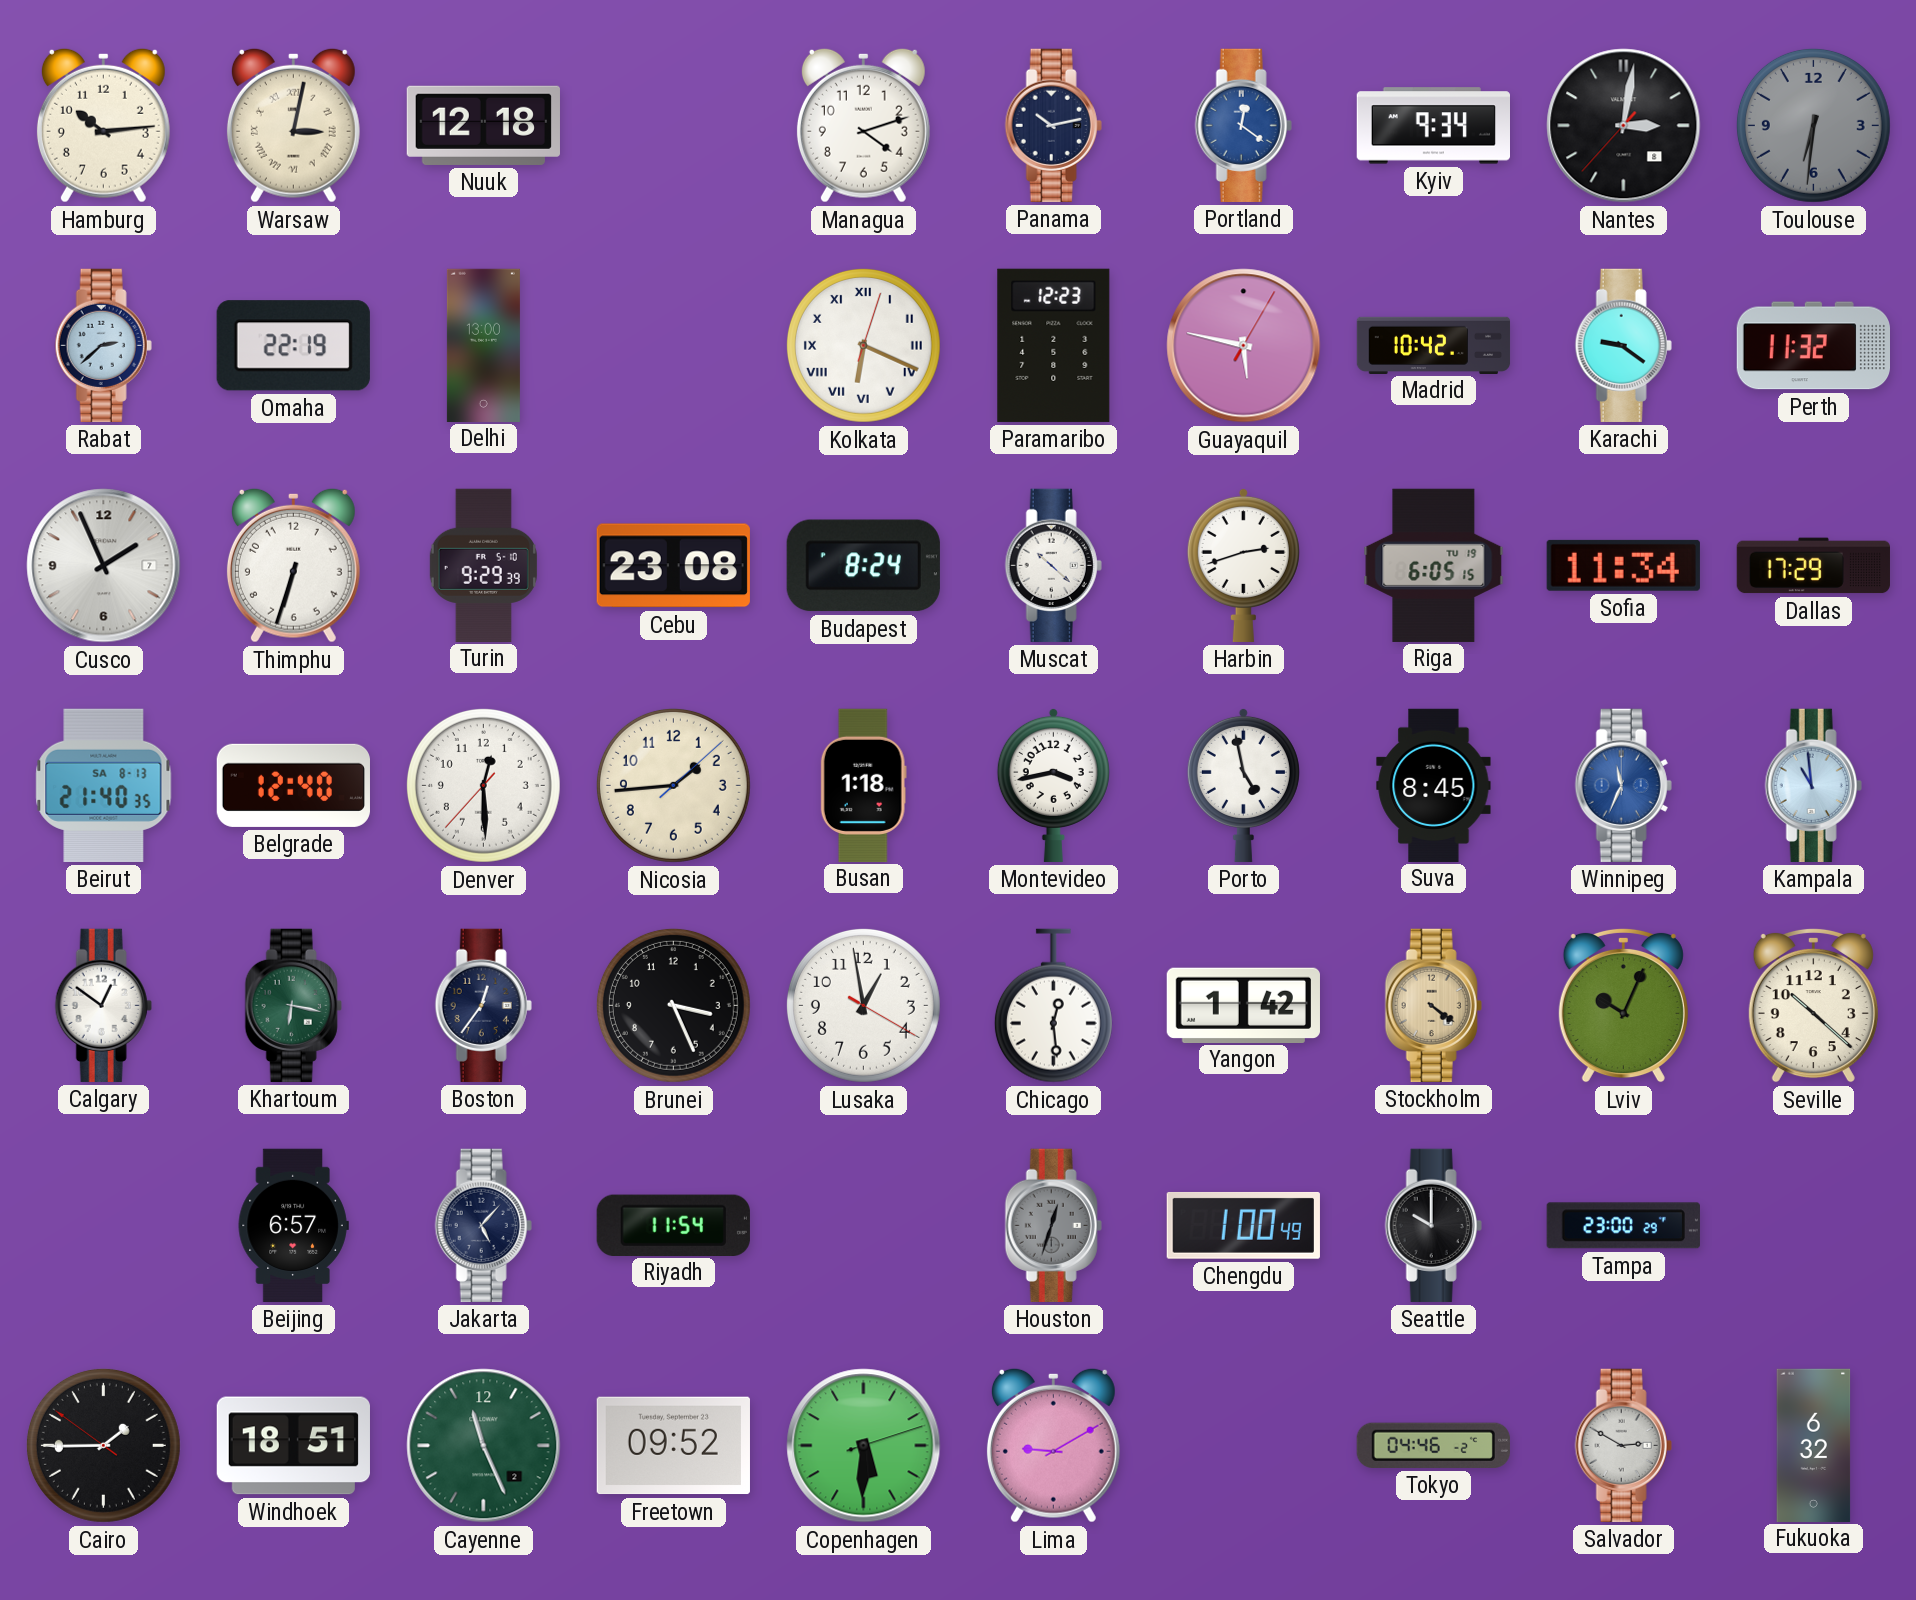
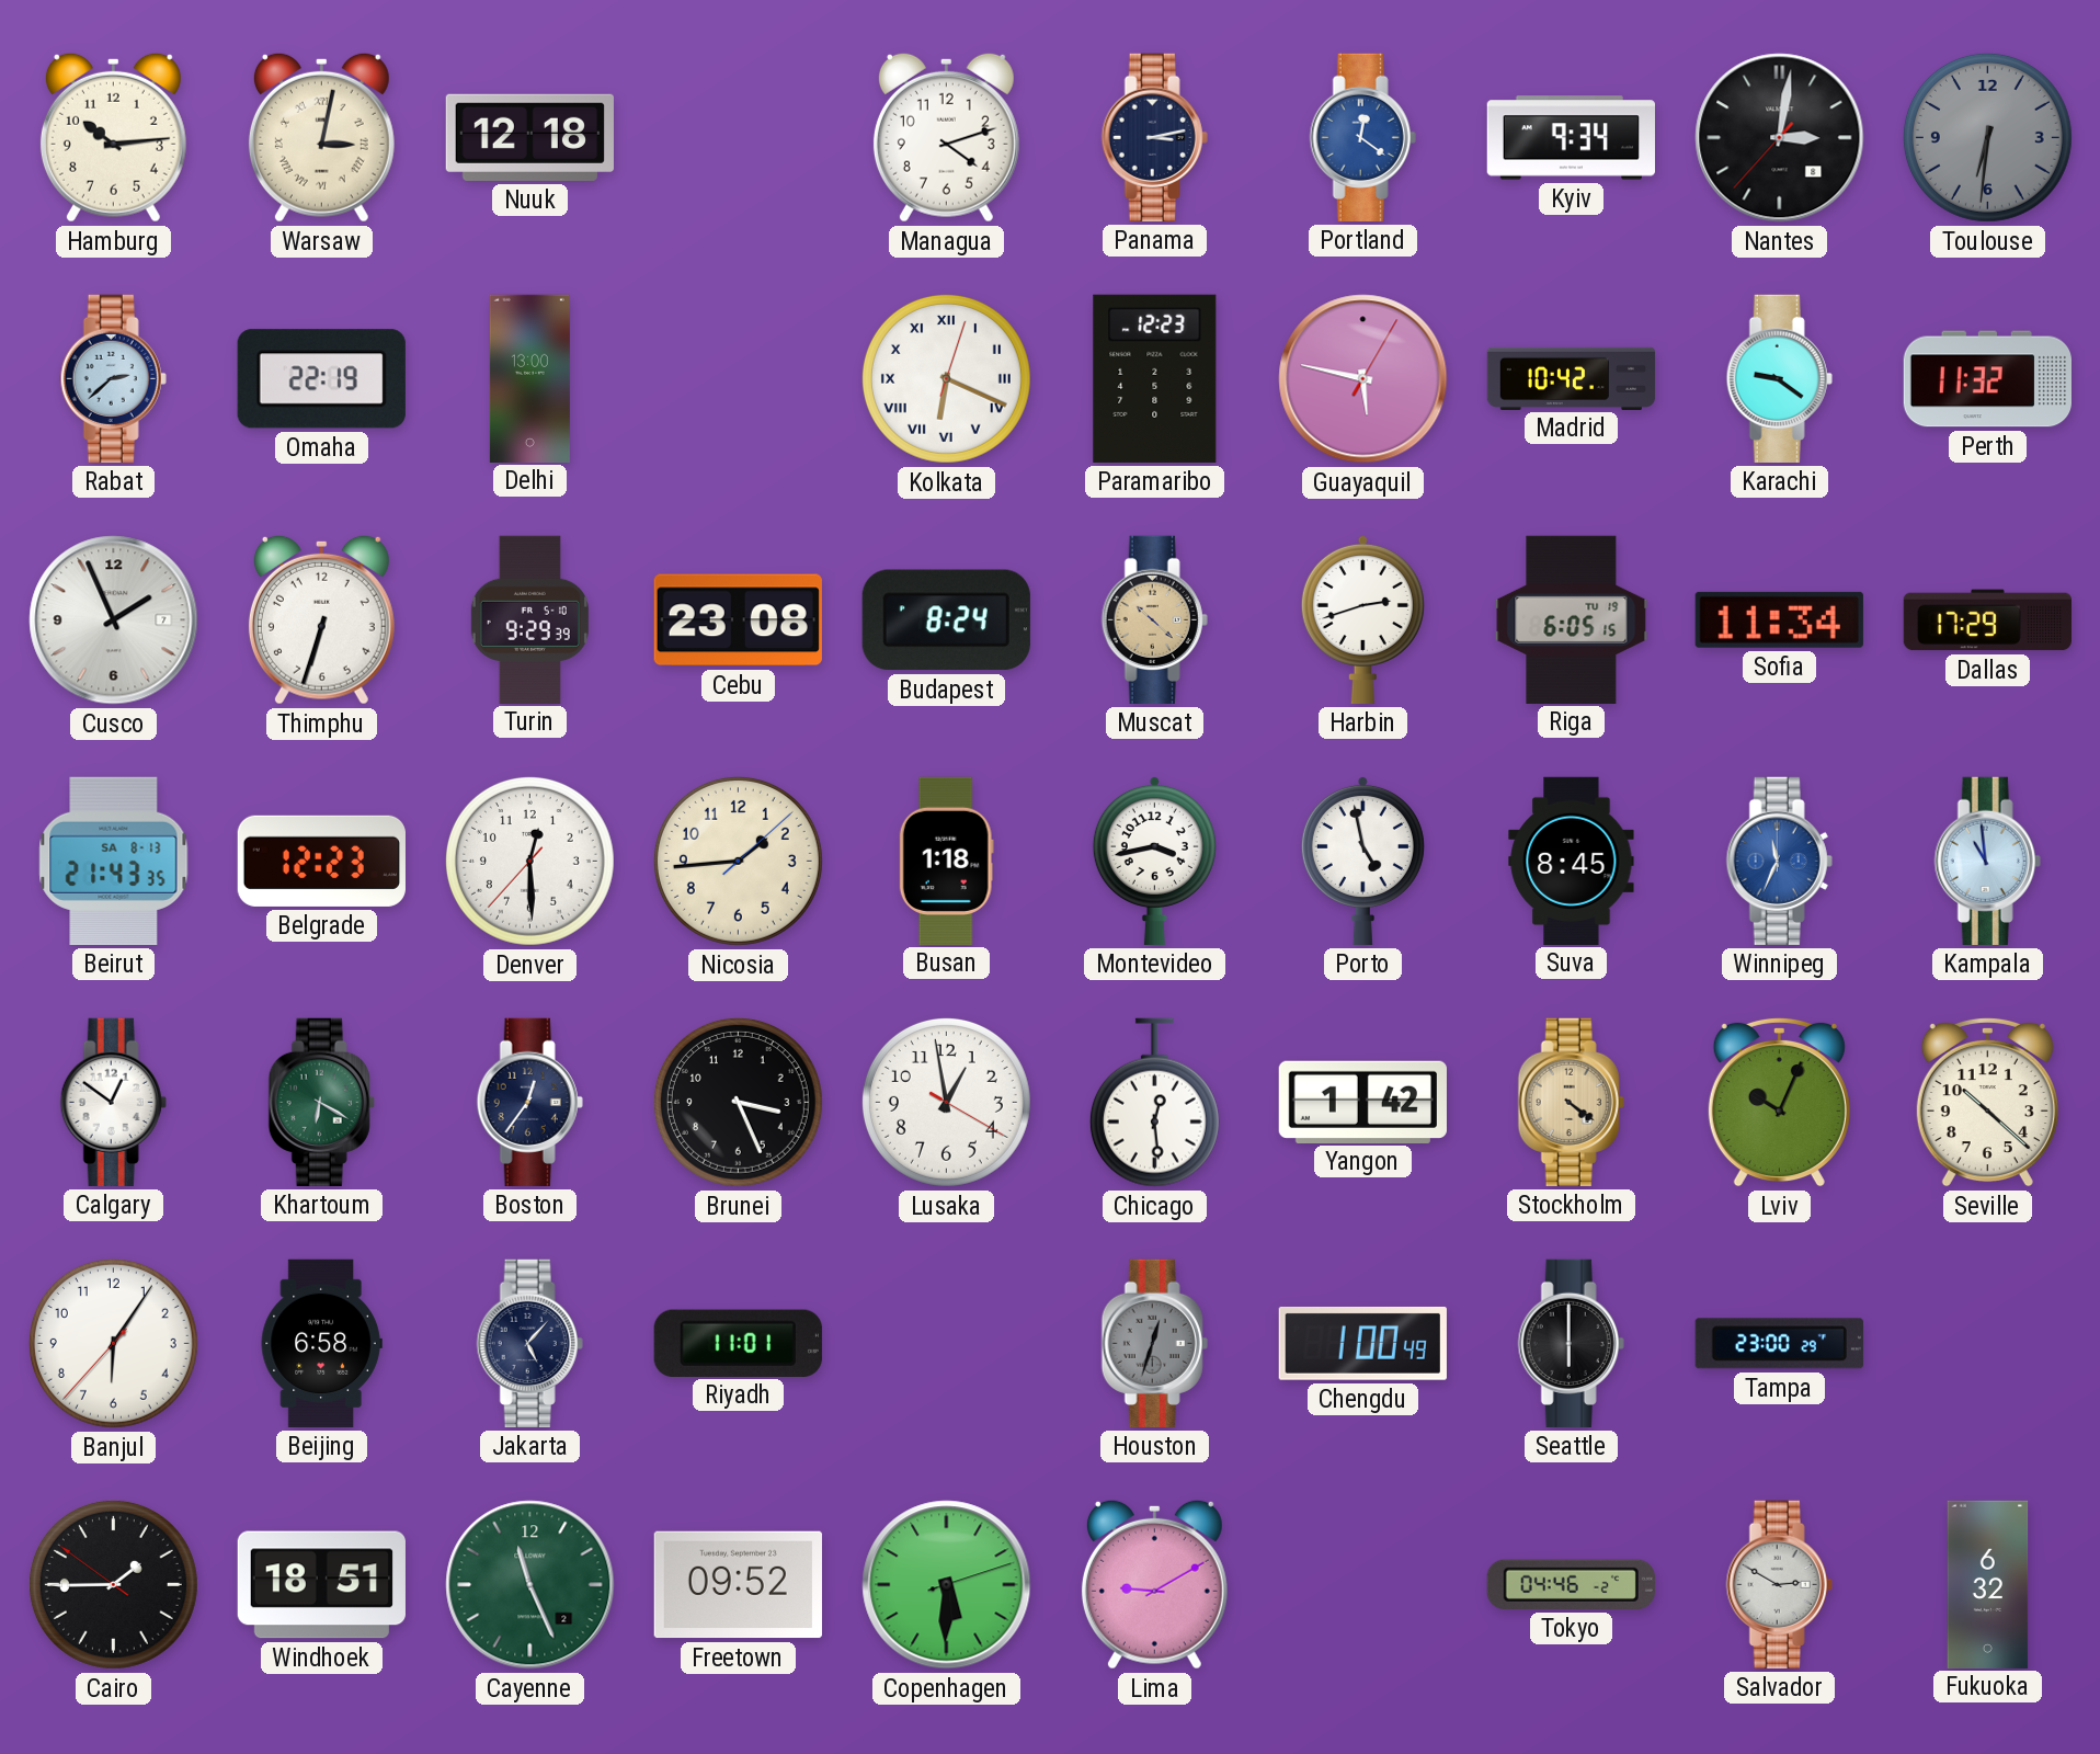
Panama: 10:13 -> 3:13 (1154, 137)
Muscat dial: white -> champagne (1154, 619)
Beirut: 21:40 -> 21:43 (114, 861)
Belgrade: 12:40 -> 12:23 (321, 861)
Khartoum: 6:17 -> 6:20 (321, 1102)
Banjul: none -> 6:05 (113, 1343)
Beijing: 6:57 -> 6:58 (321, 1343)
Riyadh: 11:54 -> 11:01 (738, 1343)
Seattle: 10:00 -> 6:00 (1571, 1343)
